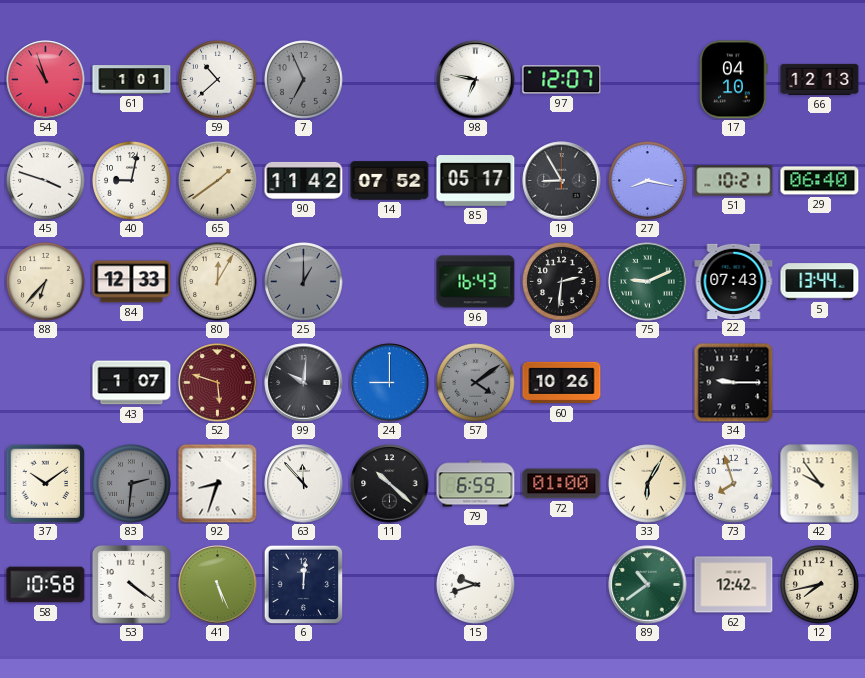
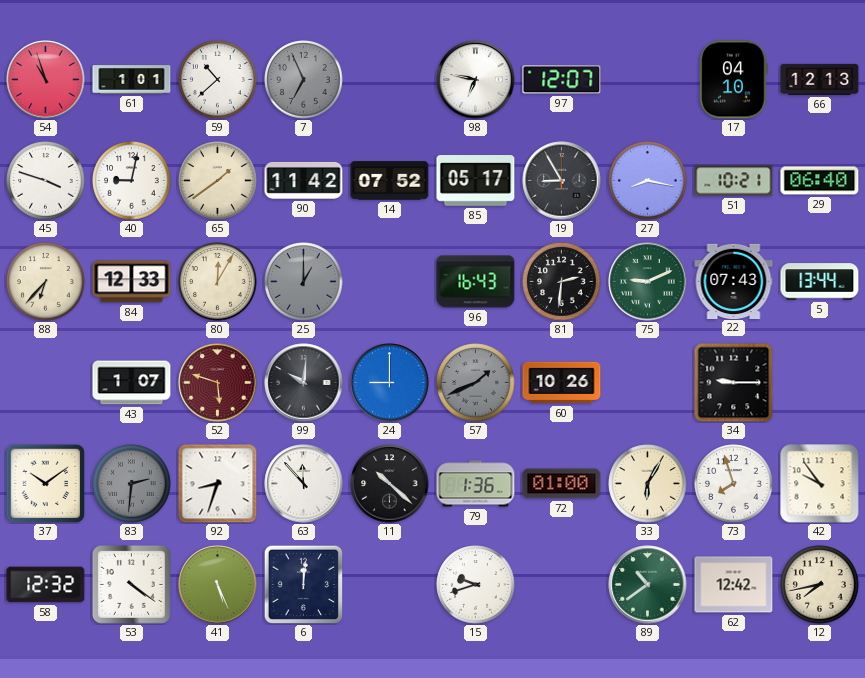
57: 4:09 -> 1:41 (476, 383)
79: 6:59 -> 1:36 (476, 484)
58: 10:58 -> 12:32 (46, 585)
